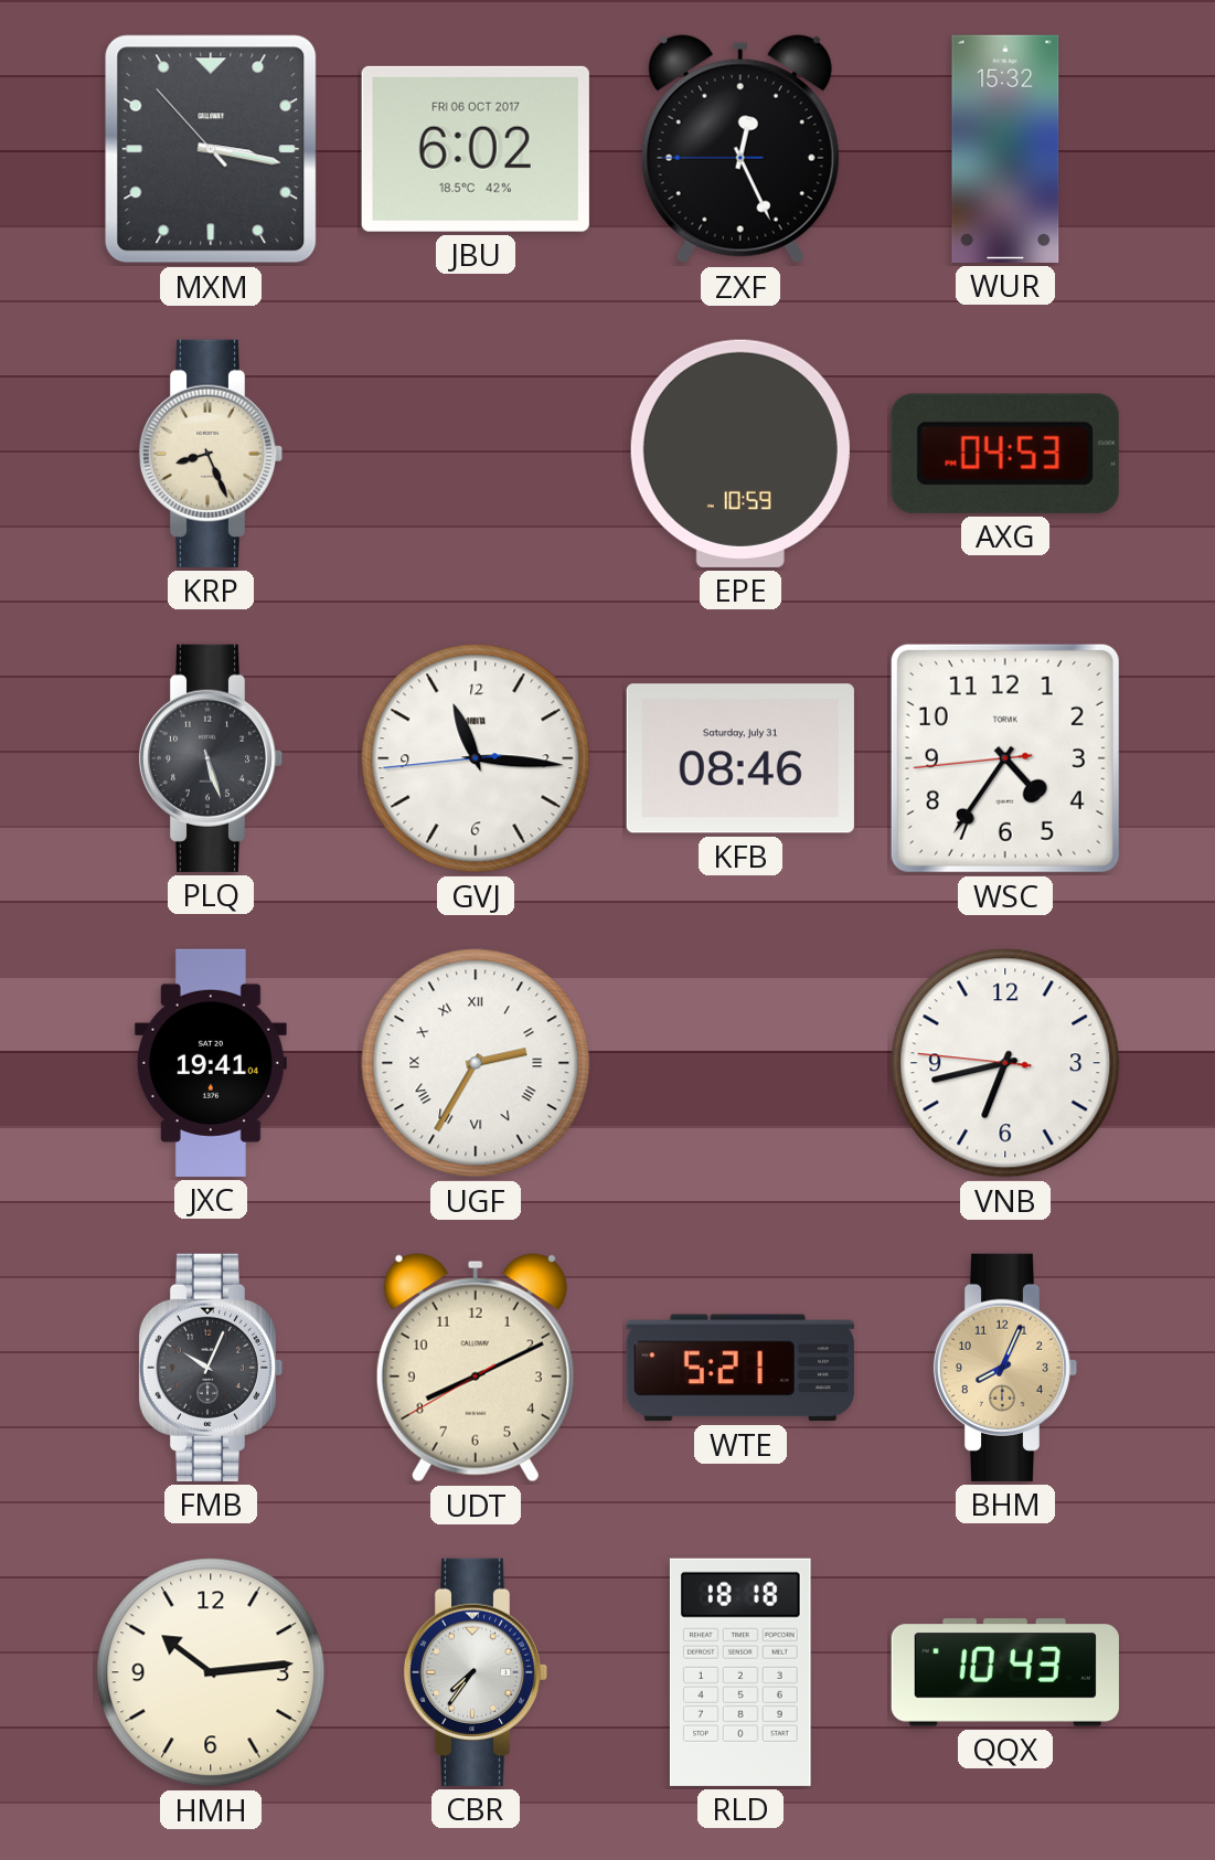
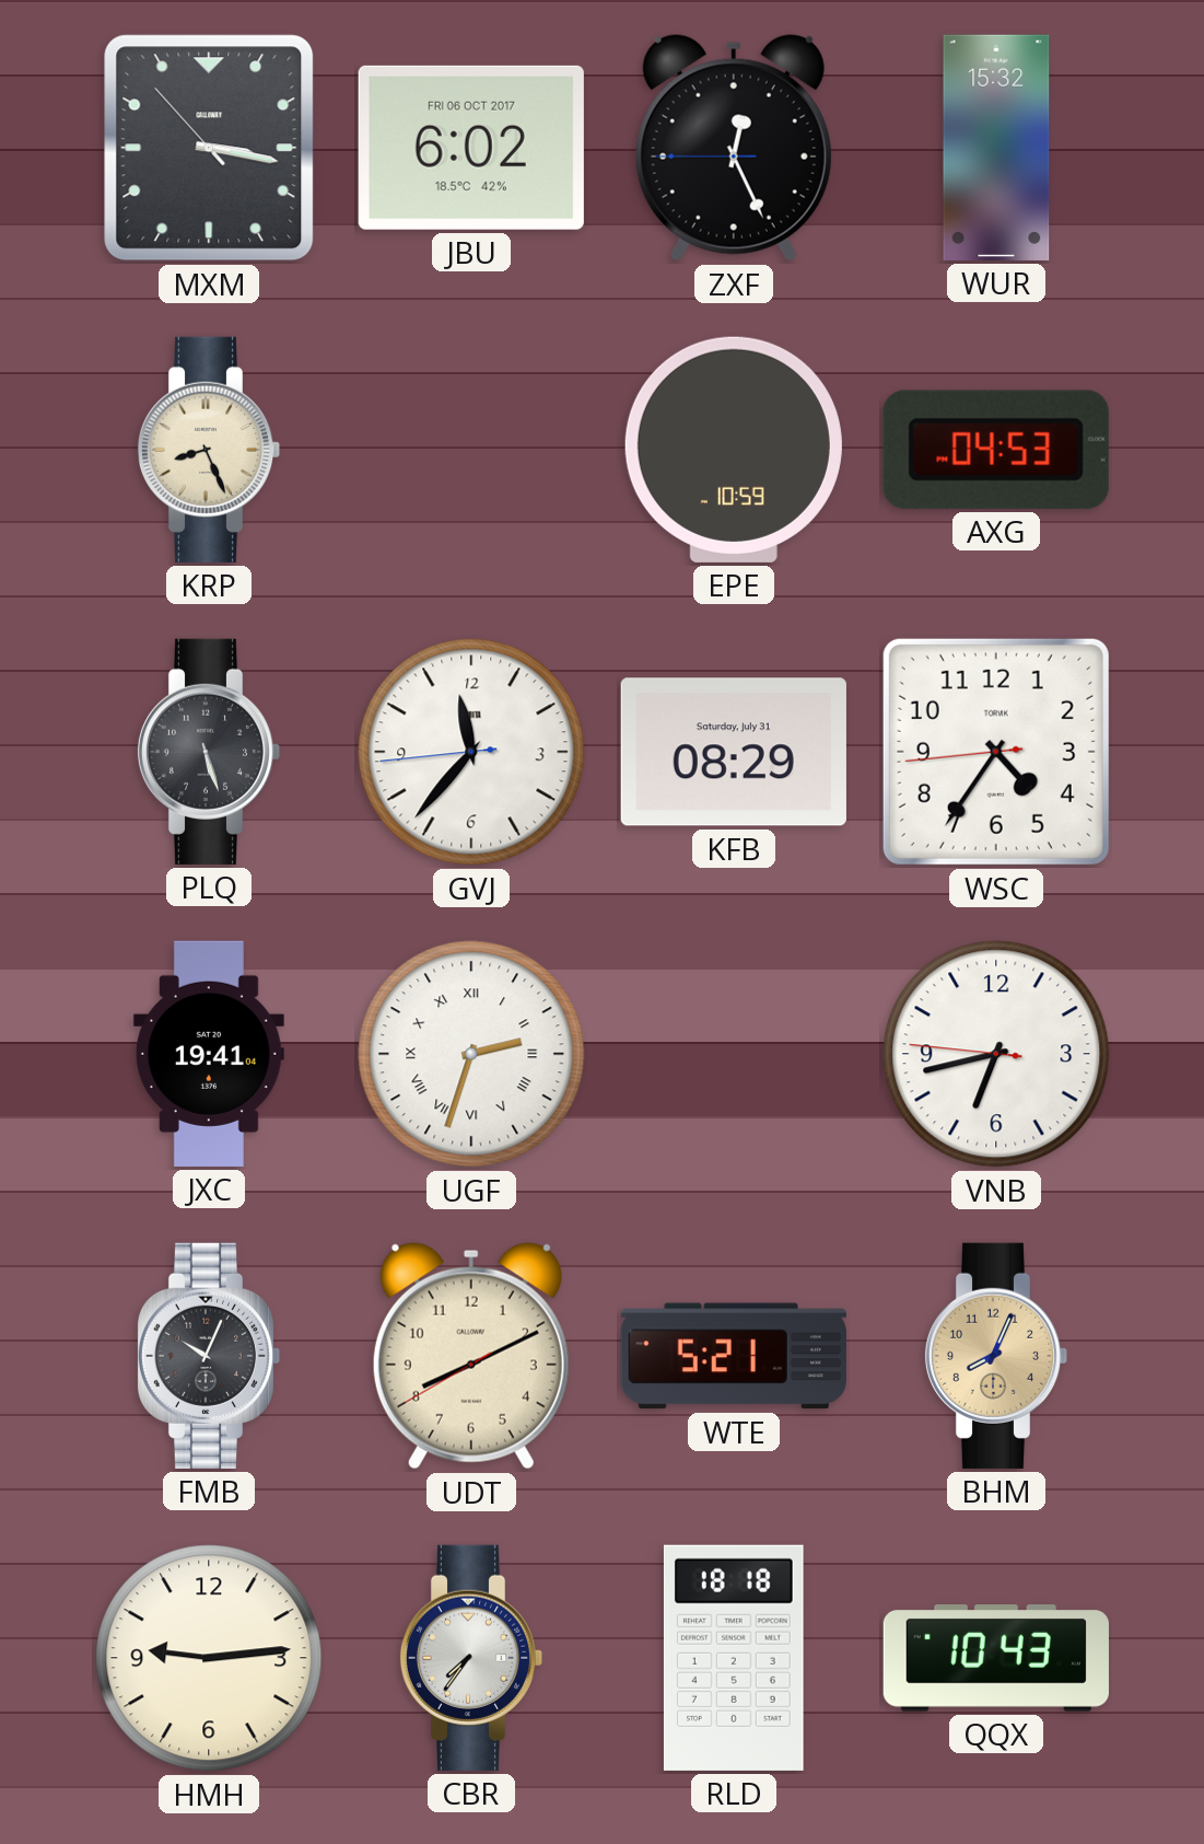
GVJ: 11:15 -> 11:36 (471, 752)
KFB: 08:46 -> 08:29 (734, 752)
UGF: 2:35 -> 2:33 (471, 1054)
HMH: 10:14 -> 9:14 (209, 1658)
